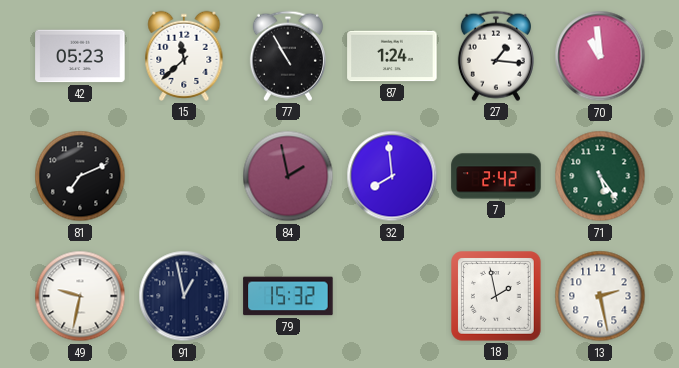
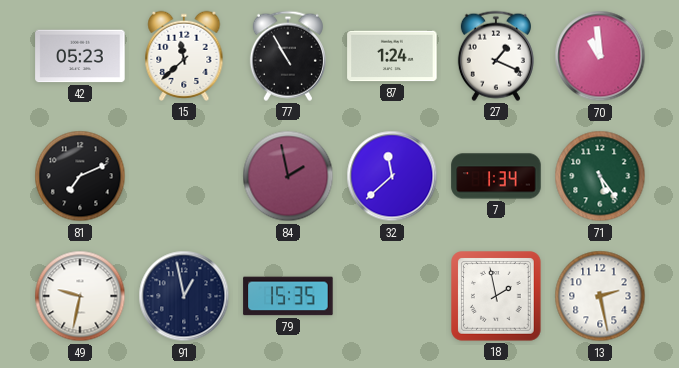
27: 1:16 -> 1:19 (496, 56)
32: 7:59 -> 11:38 (392, 176)
7: 2:42 -> 1:34 (496, 176)
79: 15:32 -> 15:35 (288, 296)
